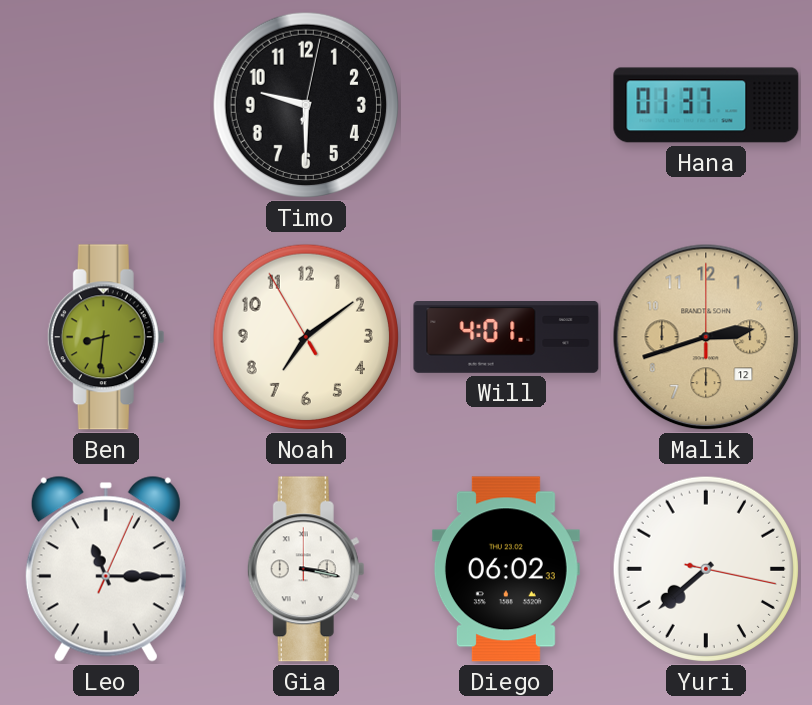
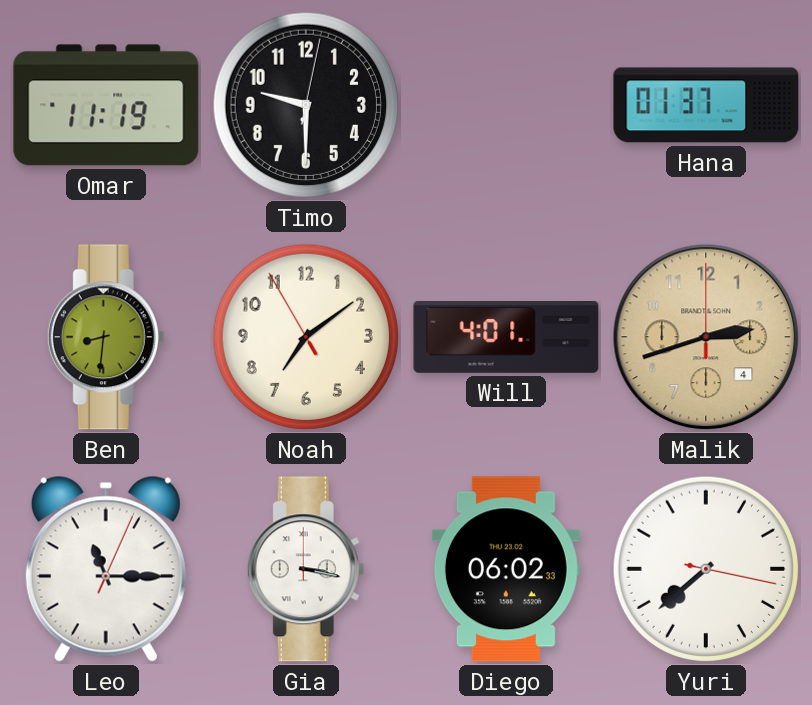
Omar: none -> 11:19 (106, 105)
Malik date: 12 -> 4 (706, 337)
